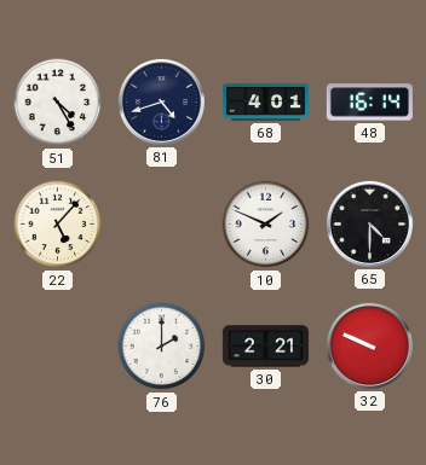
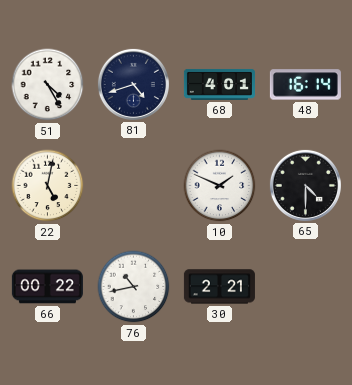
22: 5:07 -> 5:02 (48, 186)
66: none -> 00:22 (47, 287)
76: 2:00 -> 10:43 (134, 287)
32: 9:49 -> none (369, 345)
